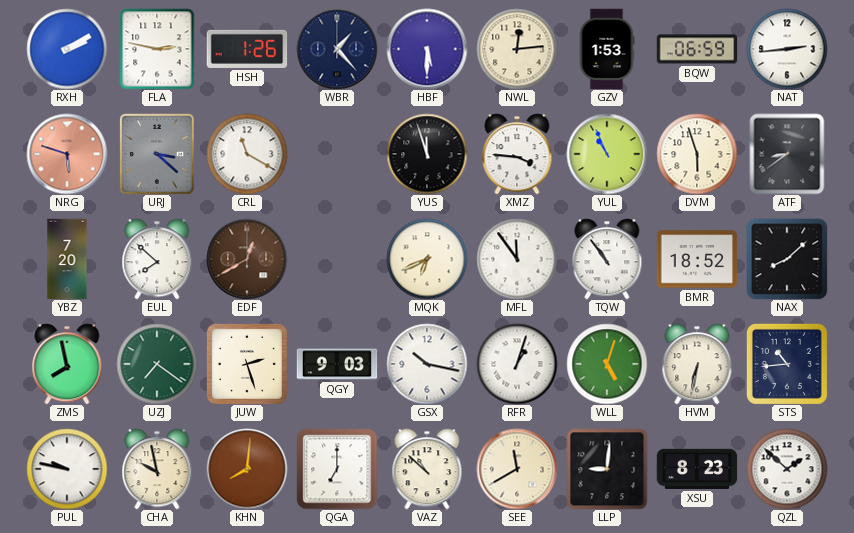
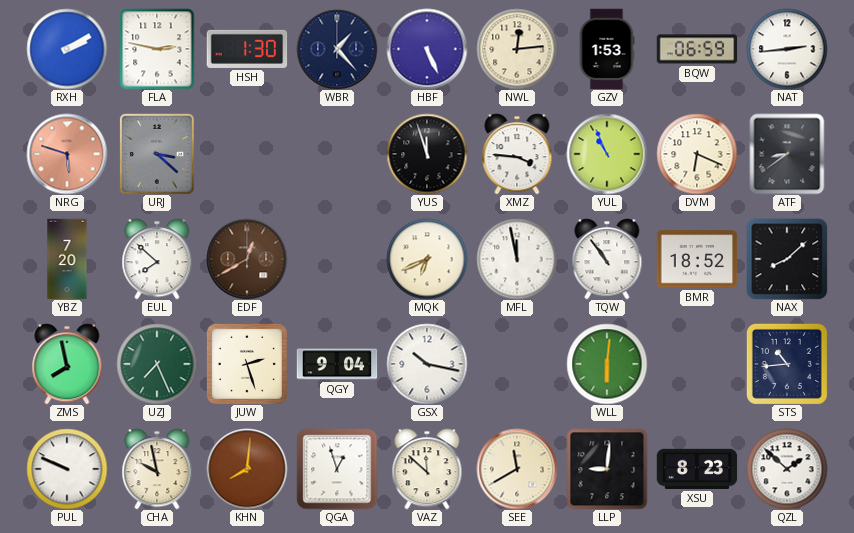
HSH: 1:26 -> 1:30 (247, 49)
HBF: 5:30 -> 5:26 (427, 49)
CRL: 11:20 -> none (247, 154)
DVM: 5:57 -> 6:19 (697, 154)
MFL: 11:54 -> 11:58 (517, 259)
UZJ: 7:21 -> 7:26 (157, 364)
QGY: 9:03 -> 9:04 (337, 364)
RFR: 1:03 -> none (517, 364)
WLL: 5:03 -> 6:01 (607, 364)
HVM: 6:32 -> none (697, 364)
PUL: 9:47 -> 9:49 (67, 469)
QGA: 7:00 -> 12:57 (337, 469)
VAZ: 10:52 -> 11:52 (427, 469)
